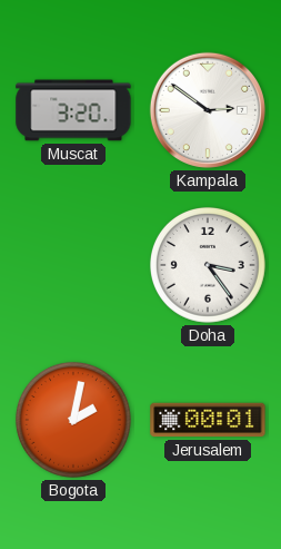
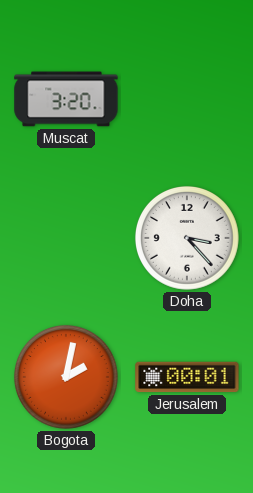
Kampala: 2:51 -> none (208, 110)
Doha: 3:24 -> 3:23 (187, 238)
